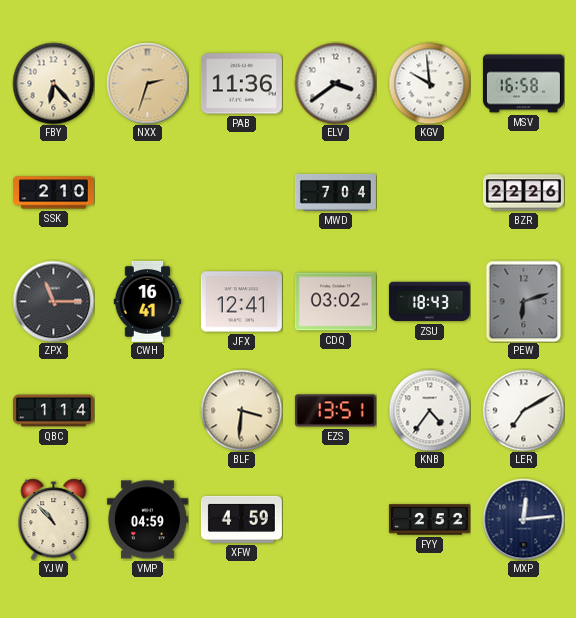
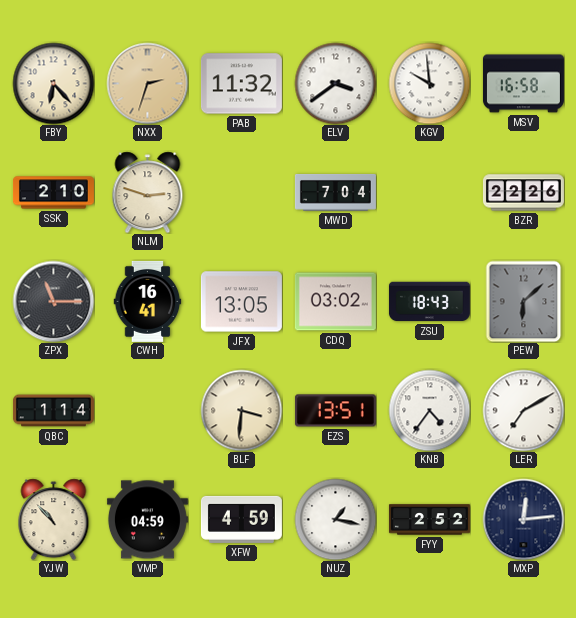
PAB: 11:36 -> 11:32 (241, 84)
NLM: none -> 2:48 (148, 192)
JFX: 12:41 -> 13:05 (241, 302)
PEW: 6:12 -> 6:08 (524, 301)
NUZ: none -> 1:17 (335, 519)
